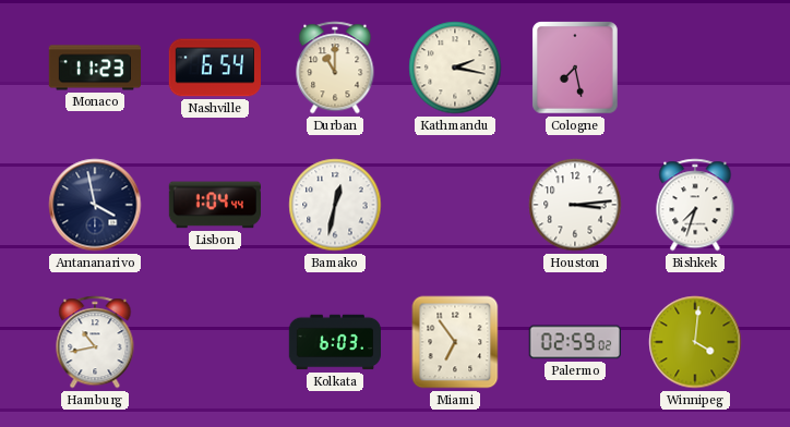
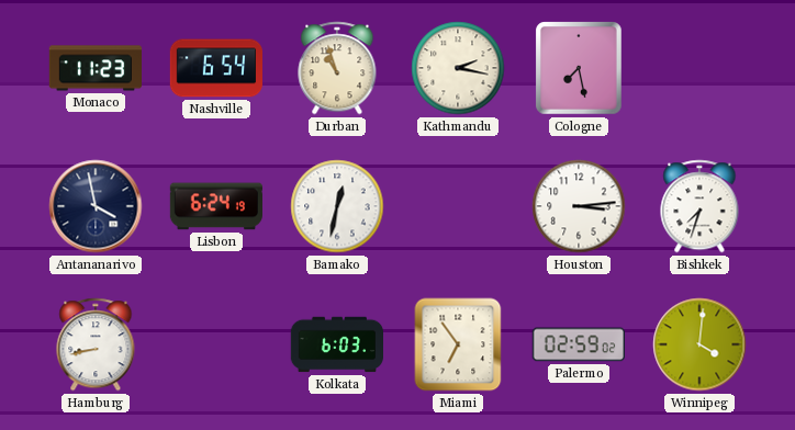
Durban: 11:00 -> 10:57 (337, 68)
Lisbon: 1:04 -> 6:24 (215, 206)
Hamburg: 10:43 -> 8:43 (96, 344)
